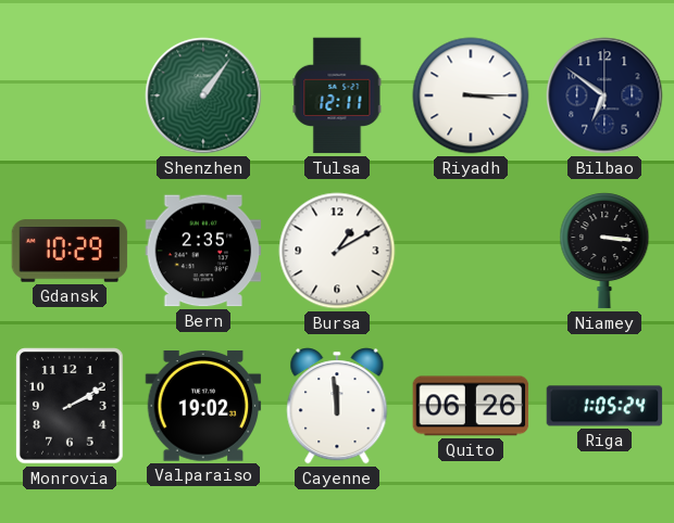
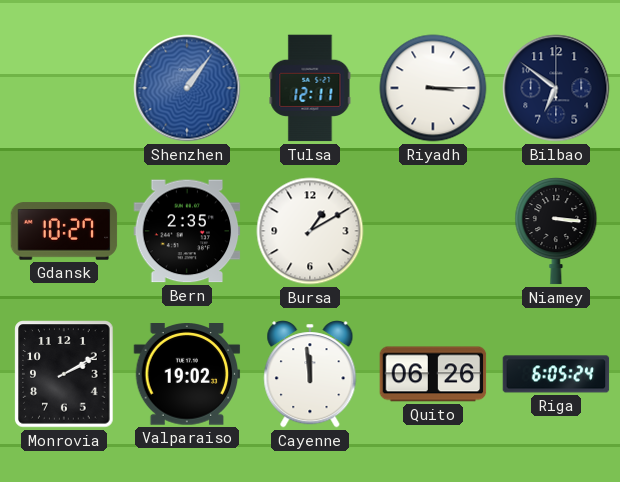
Shenzhen dial: green -> blue (187, 88)
Gdansk: 10:29 -> 10:27 (64, 231)
Riga: 1:05 -> 6:05 (556, 374)
